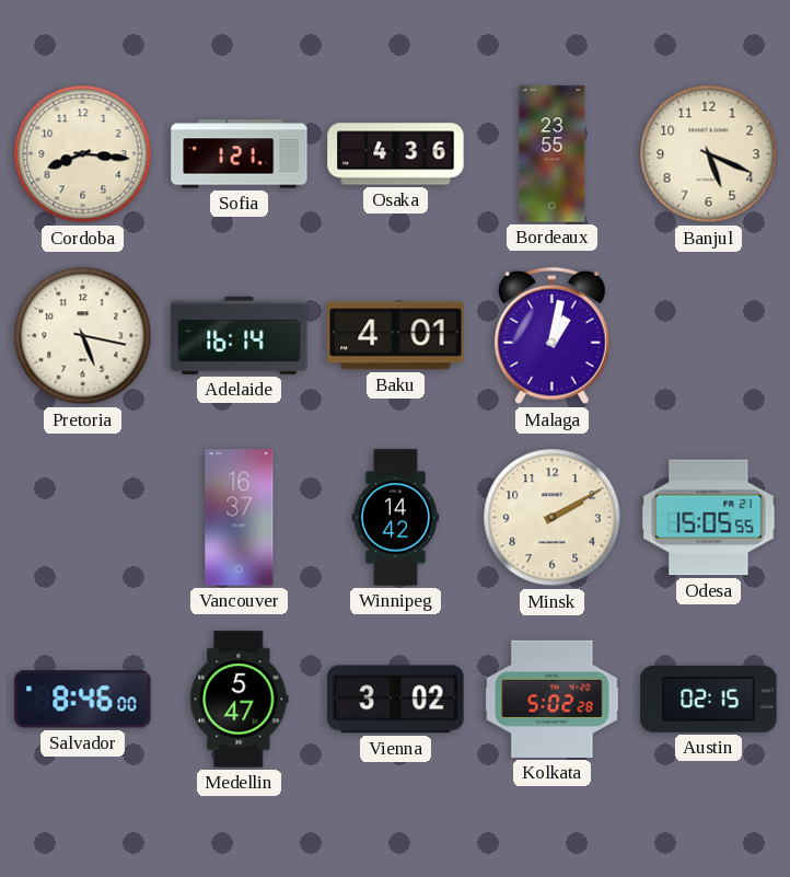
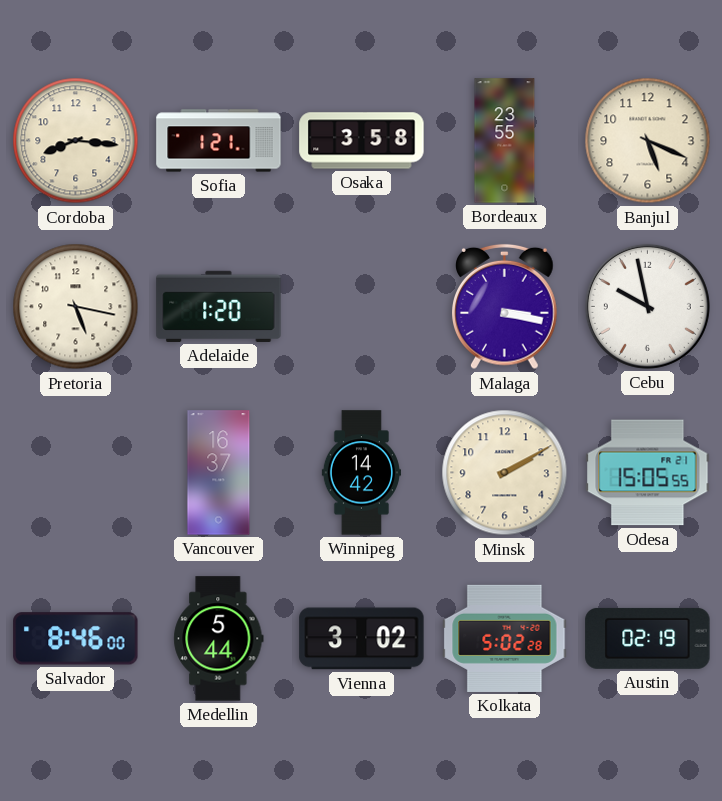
Osaka: 4:36 -> 3:58 (362, 141)
Adelaide: 16:14 -> 1:20 (219, 306)
Baku: 4:01 -> none (396, 336)
Malaga: 1:02 -> 3:17 (505, 307)
Cebu: none -> 9:58 (647, 306)
Medellin: 5:47 -> 5:44 (219, 639)
Austin: 02:15 -> 02:19 (648, 638)
